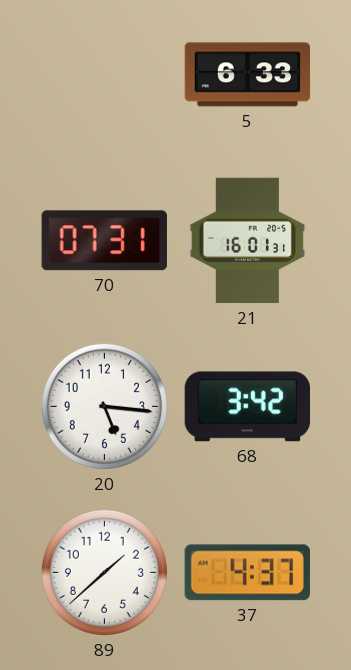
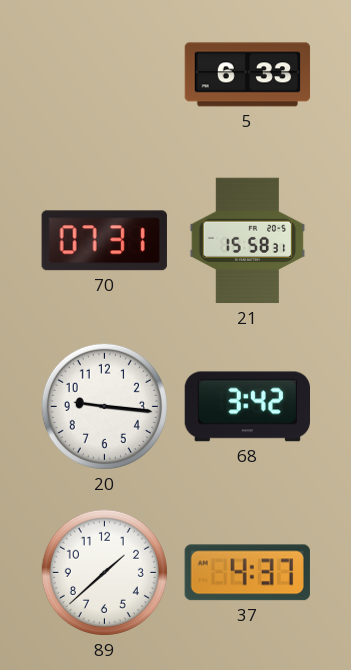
21: 16:01 -> 15:58 (248, 241)
20: 5:16 -> 9:16 (104, 406)
